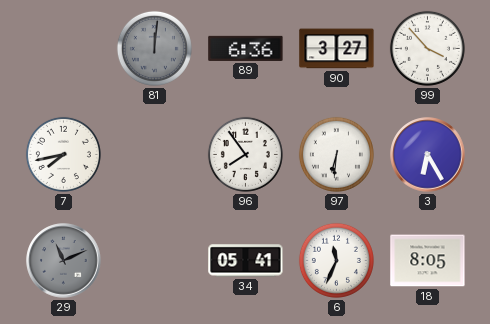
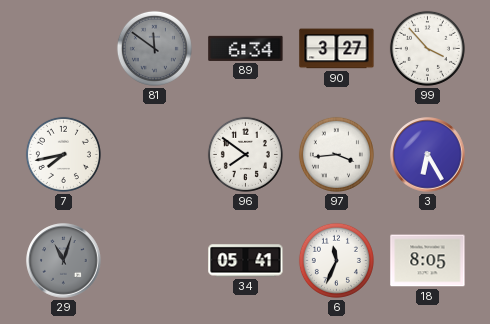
81: 12:01 -> 11:51 (154, 48)
89: 6:36 -> 6:34 (246, 48)
96: 7:54 -> 7:51 (245, 154)
97: 6:31 -> 3:44 (336, 154)
29: 11:11 -> 11:03 (64, 261)
